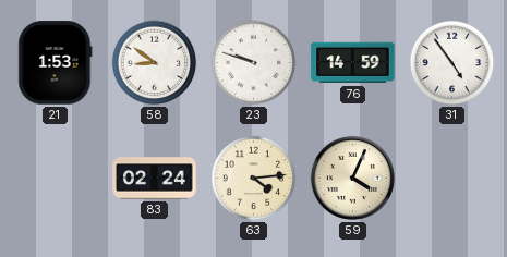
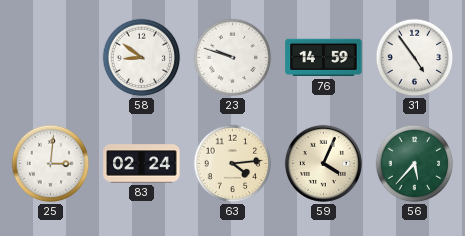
21: 1:53 -> none (56, 63)
25: none -> 3:01 (51, 164)
56: none -> 5:37 (415, 164)
